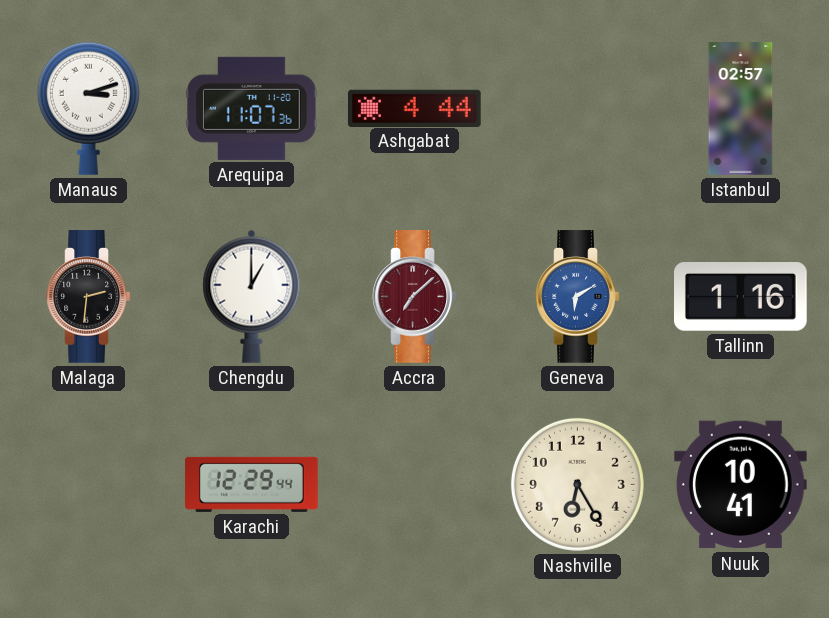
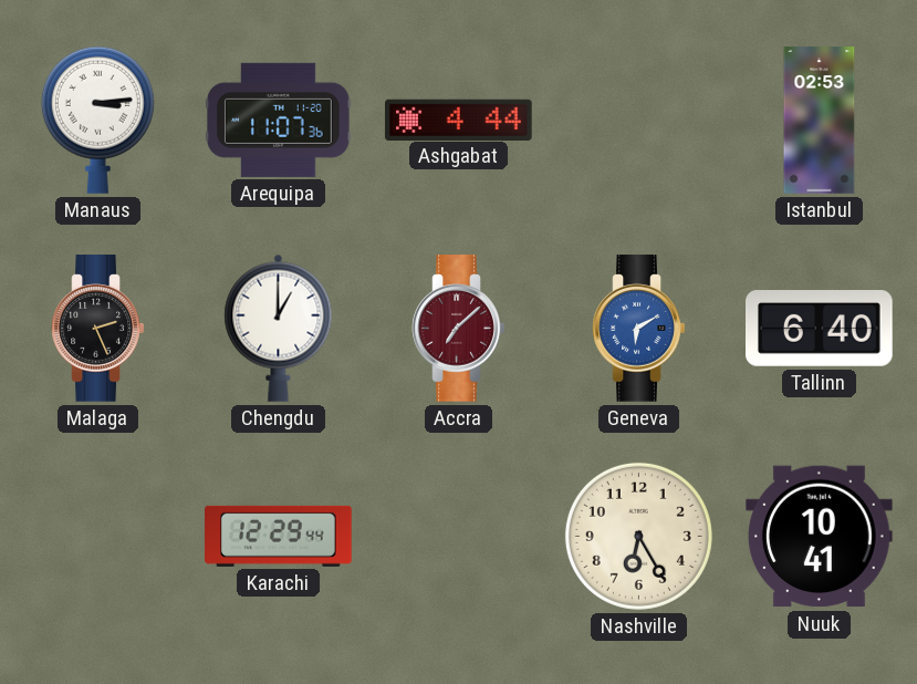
Manaus: 3:12 -> 3:14 (97, 120)
Istanbul: 02:57 -> 02:53 (820, 121)
Malaga: 2:31 -> 2:26 (98, 329)
Tallinn: 1:16 -> 6:40 (820, 329)
